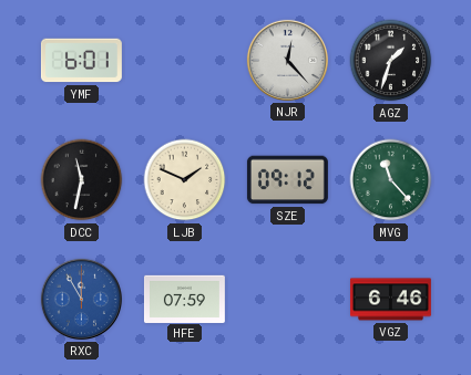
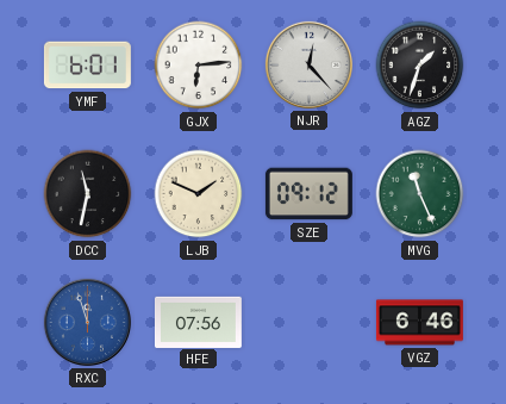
GJX: none -> 6:14 (199, 66)
MVG: 11:23 -> 11:26 (420, 194)
RXC: 11:55 -> 11:57 (87, 322)
HFE: 07:59 -> 07:56 (198, 322)
